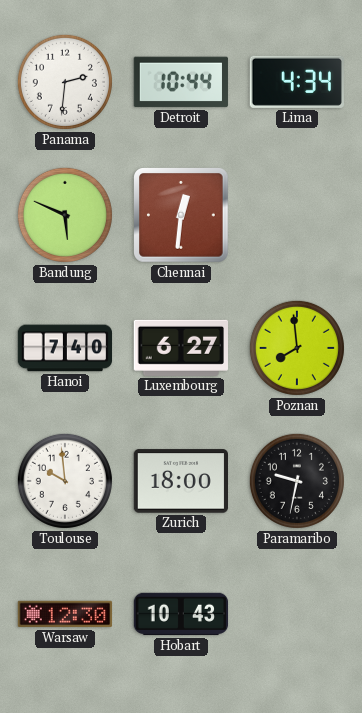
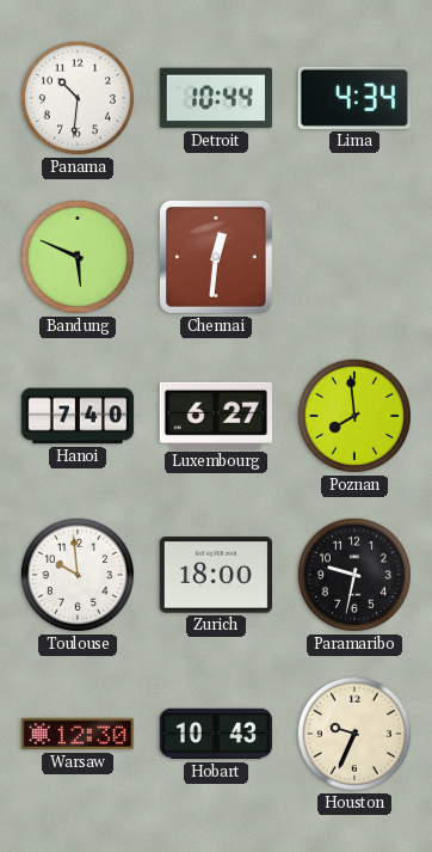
Panama: 2:31 -> 10:31 (78, 98)
Houston: none -> 9:34 (354, 734)
